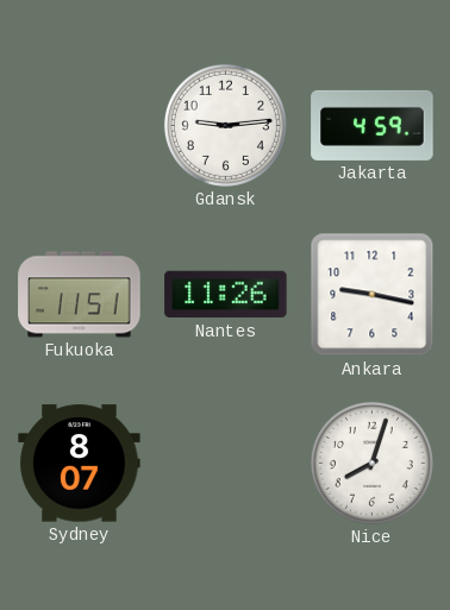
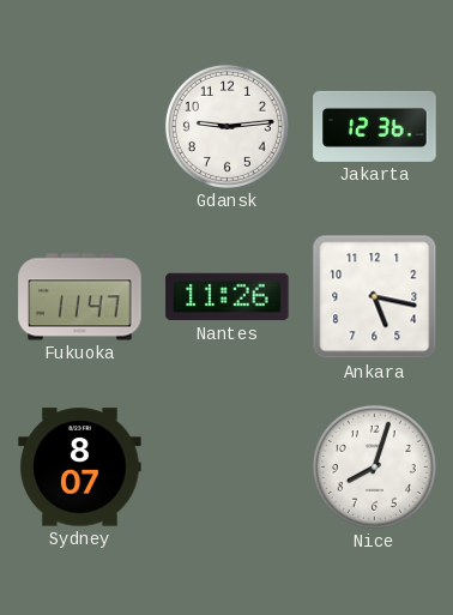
Jakarta: 4:59 -> 12:36 (375, 126)
Fukuoka: 11:51 -> 11:47 (80, 297)
Ankara: 9:17 -> 5:17 (375, 297)
